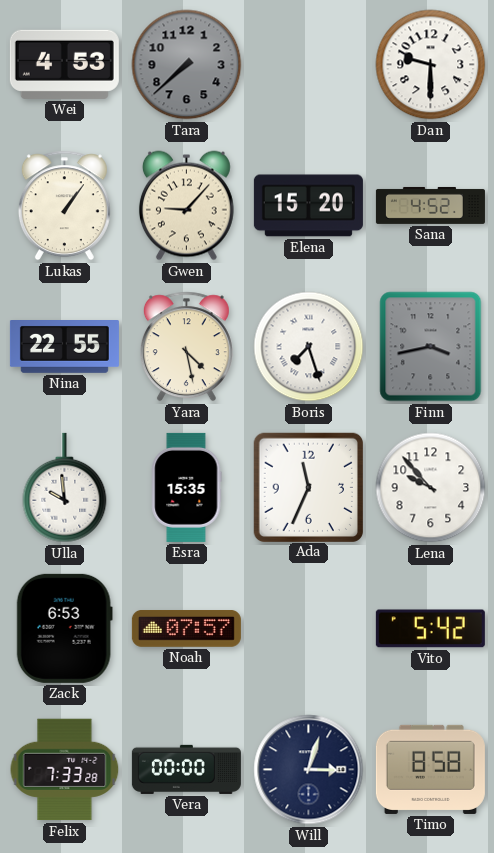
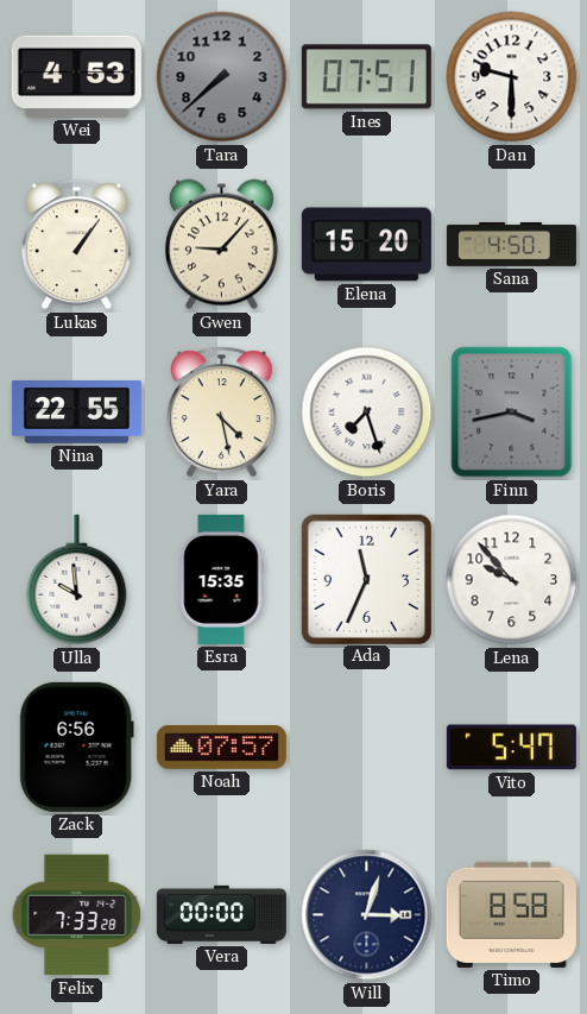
Ines: none -> 07:51 (366, 77)
Sana: 4:52 -> 4:50 (511, 244)
Zack: 6:53 -> 6:56 (76, 747)
Vito: 5:42 -> 5:47 (511, 748)
